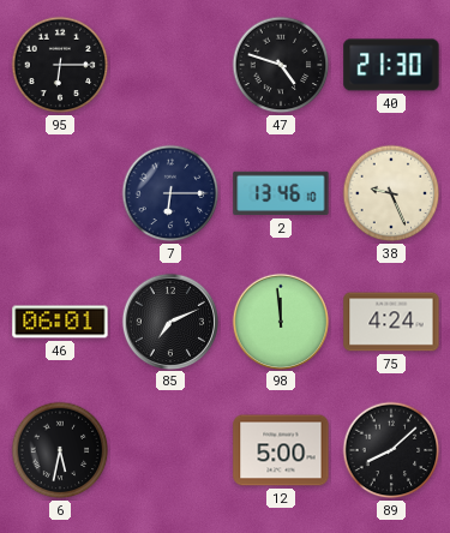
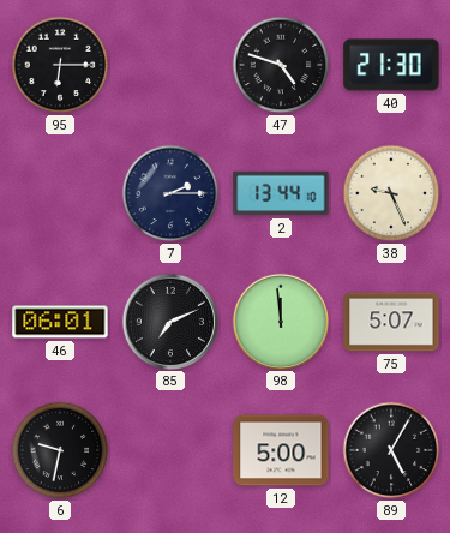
7: 6:15 -> 2:15 (170, 193)
2: 13:46 -> 13:44 (281, 193)
75: 4:24 -> 5:07 (391, 322)
6: 5:32 -> 9:32 (60, 450)
89: 8:08 -> 5:05 (391, 450)
